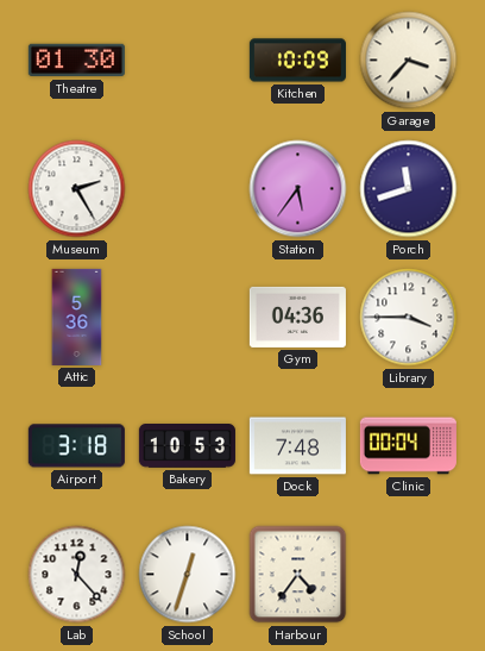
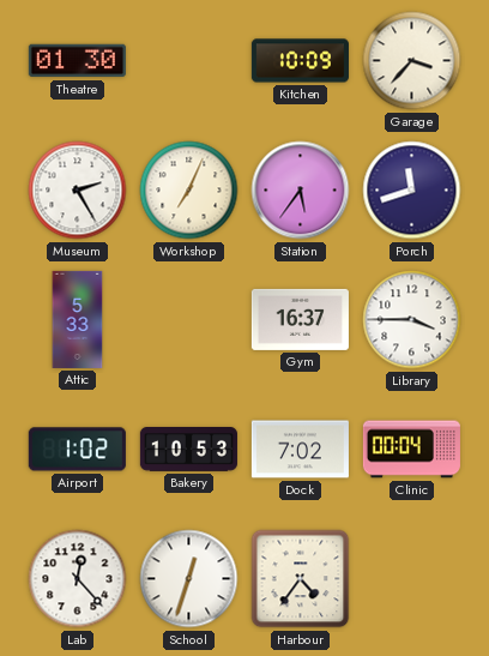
Workshop: none -> 7:04 (189, 191)
Attic: 5:36 -> 5:33 (78, 319)
Gym: 04:36 -> 16:37 (300, 319)
Airport: 3:18 -> 1:02 (77, 450)
Dock: 7:48 -> 7:02 (300, 450)
